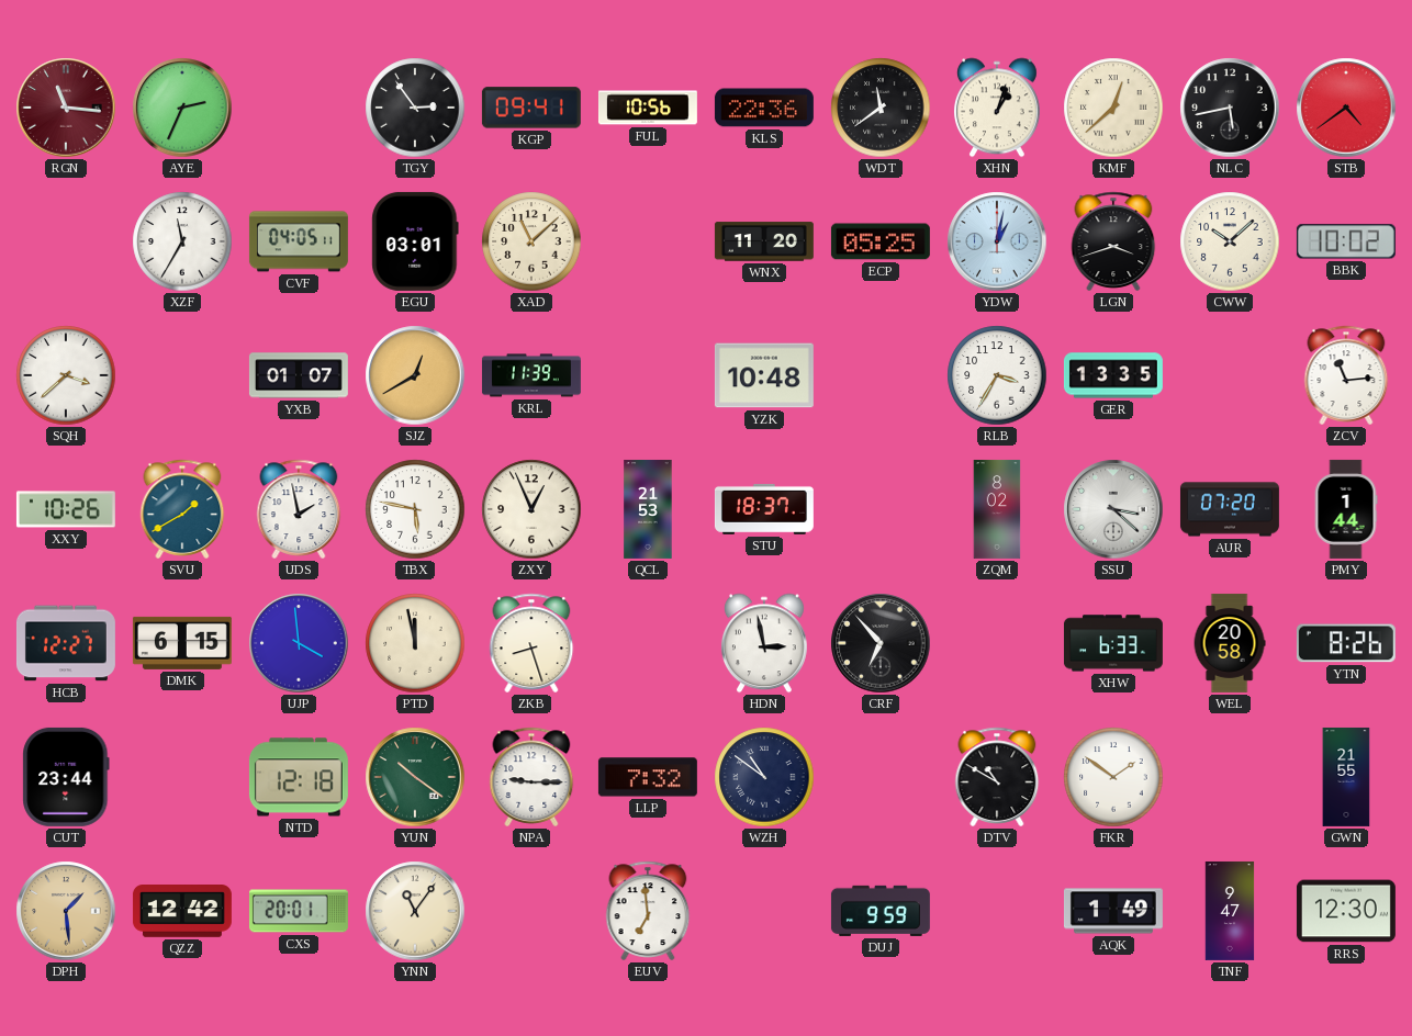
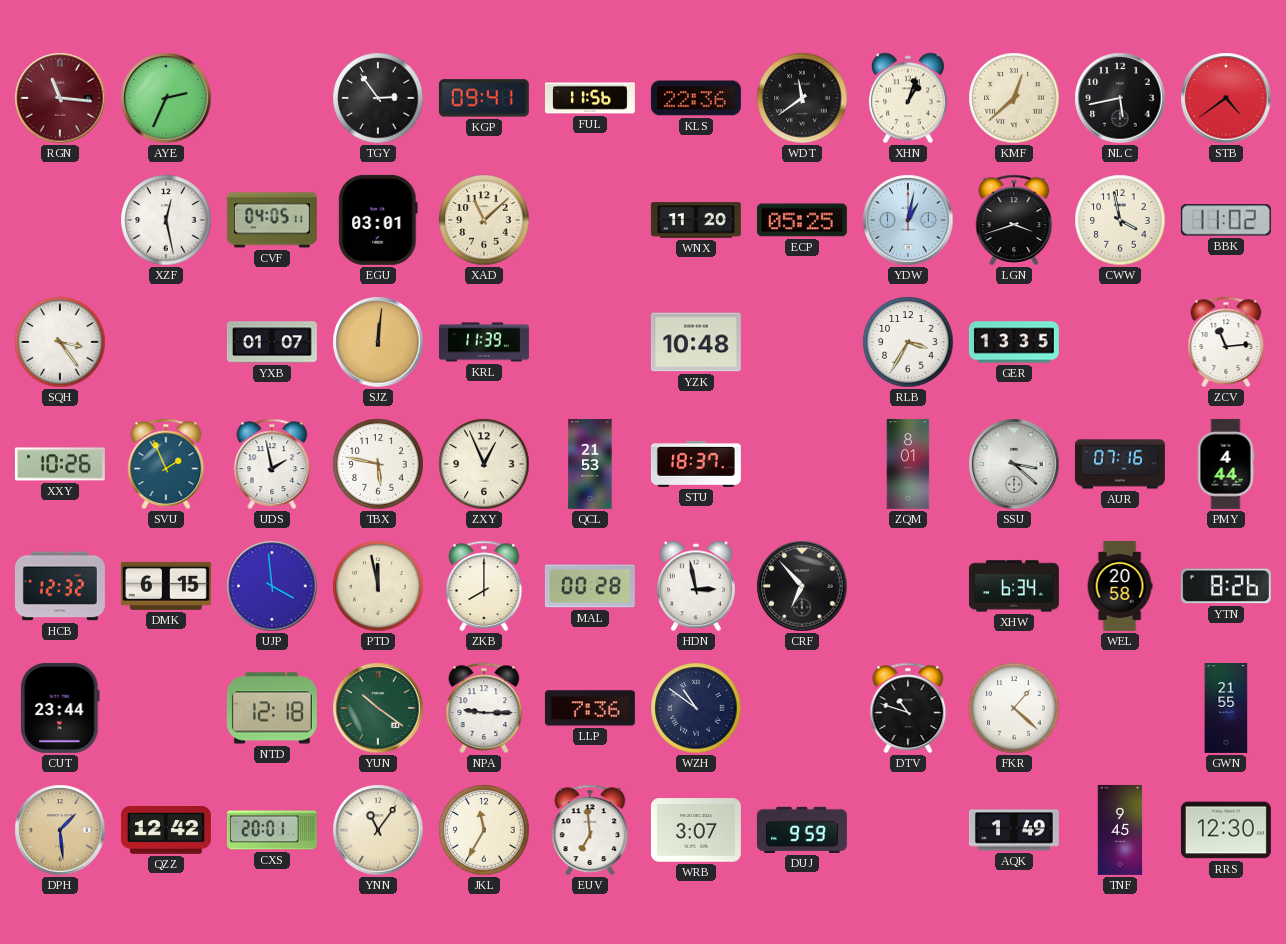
FUL: 10:56 -> 11:56 (590, 98)
XZF: 11:35 -> 12:28 (166, 220)
CWW: 10:08 -> 3:58 (1120, 220)
BBK: 10:02 -> 11:02 (1226, 220)
SQH: 3:38 -> 3:24 (60, 342)
SJZ: 12:40 -> 12:01 (378, 342)
SVU: 1:40 -> 1:56 (166, 464)
ZQM: 8:02 -> 8:01 (908, 464)
AUR: 07:20 -> 07:16 (1120, 464)
PMY: 1:44 -> 4:44 (1226, 464)
HCB: 12:27 -> 12:32 (60, 586)
ZKB: 8:27 -> 8:00 (484, 586)
MAL: none -> 00:28 (590, 586)
XHW: 6:33 -> 6:34 (1014, 586)
LLP: 7:32 -> 7:36 (590, 708)
DTV: 10:50 -> 10:48 (908, 708)
FKR: 1:51 -> 1:22 (1014, 708)
JKL: none -> 11:35 (484, 830)
WRB: none -> 3:07 (696, 830)
TNF: 9:47 -> 9:45 (1120, 830)
